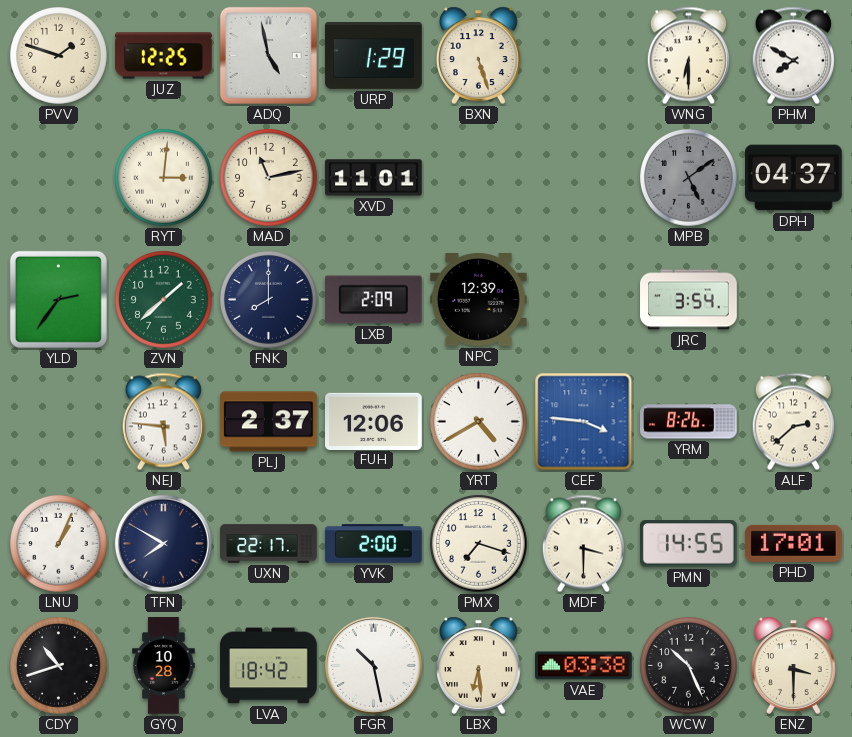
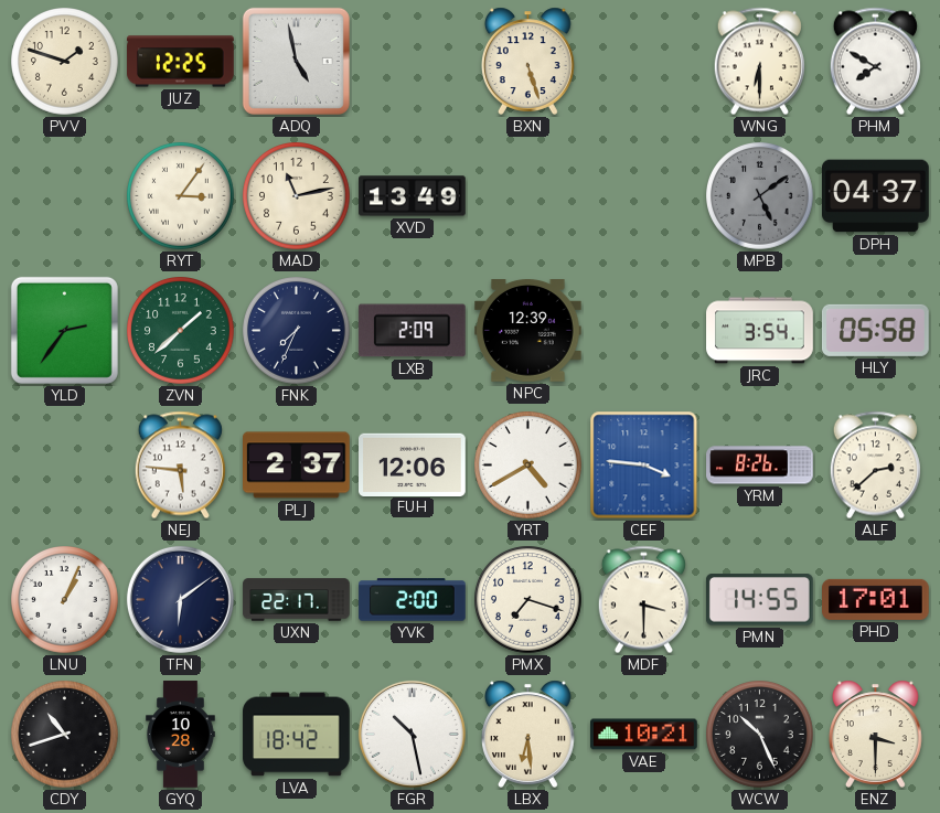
URP: 1:29 -> none (374, 56)
RYT: 3:01 -> 3:06 (181, 196)
XVD: 11:01 -> 13:49 (413, 196)
FNK: 8:00 -> 7:34 (297, 331)
HLY: none -> 05:58 (876, 330)
TFN: 7:50 -> 6:09 (180, 599)
VAE: 03:38 -> 10:21 (644, 735)
